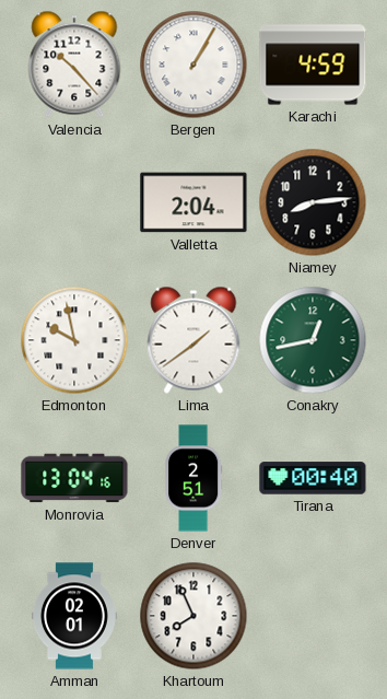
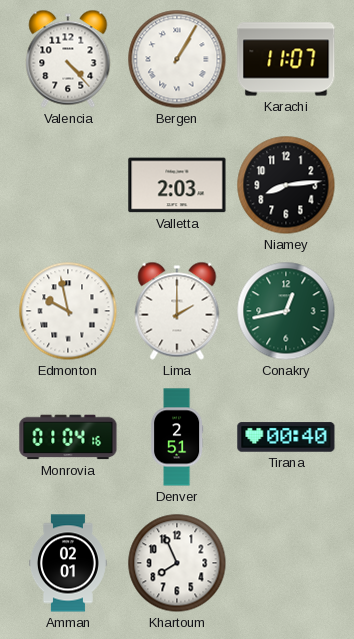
Valencia: 10:23 -> 4:23 (68, 59)
Karachi: 4:59 -> 11:07 (286, 59)
Valletta: 2:04 -> 2:03 (177, 185)
Lima: 1:39 -> 2:00 (177, 311)
Monrovia: 13:04 -> 01:04 (68, 437)
